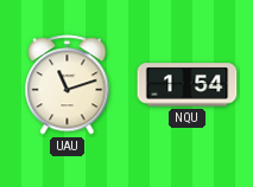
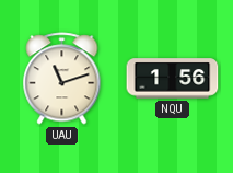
NQU: 1:54 -> 1:56 (173, 79)
